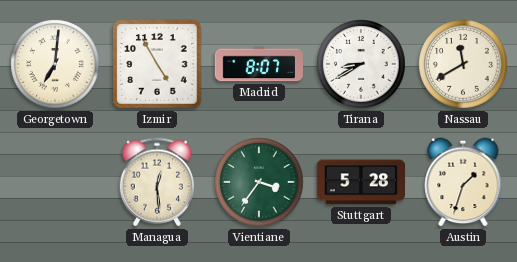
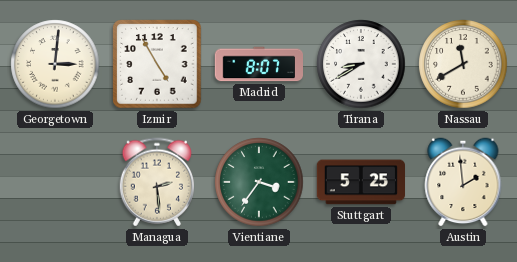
Georgetown: 7:01 -> 3:01 (55, 64)
Managua: 12:29 -> 2:29 (156, 182)
Stuttgart: 5:28 -> 5:25 (360, 182)
Austin: 1:33 -> 1:59 (463, 182)
